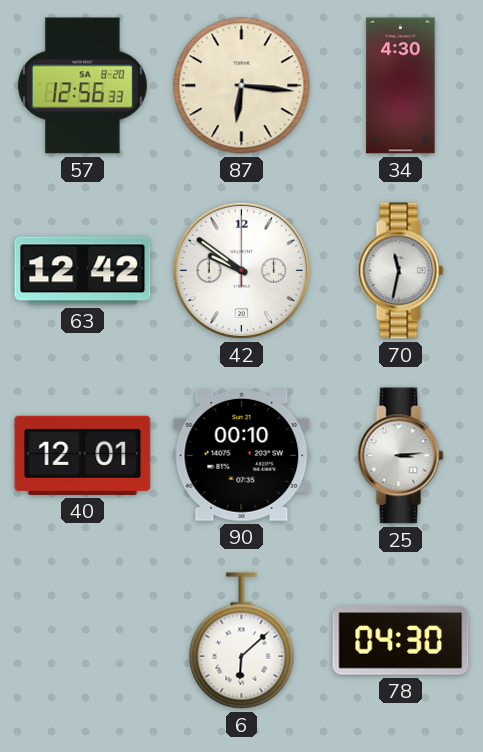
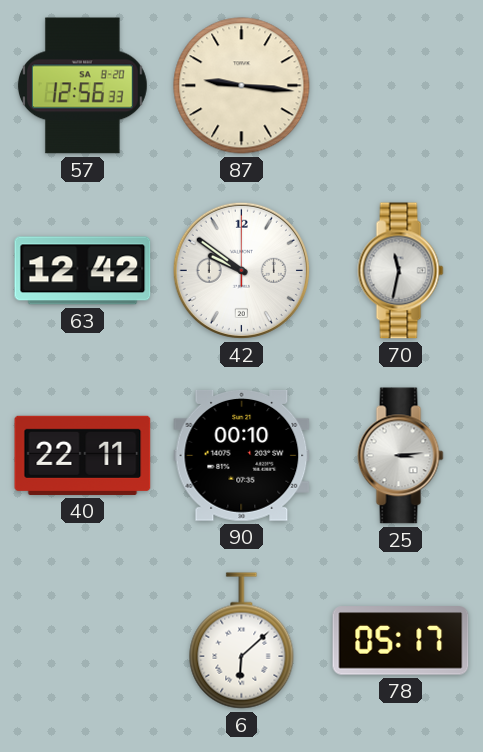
87: 6:16 -> 9:16 (242, 86)
34: 4:30 -> none (401, 86)
40: 12:01 -> 22:11 (83, 455)
78: 04:30 -> 05:17 (401, 641)
